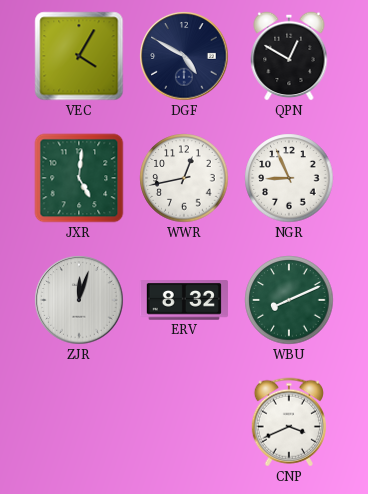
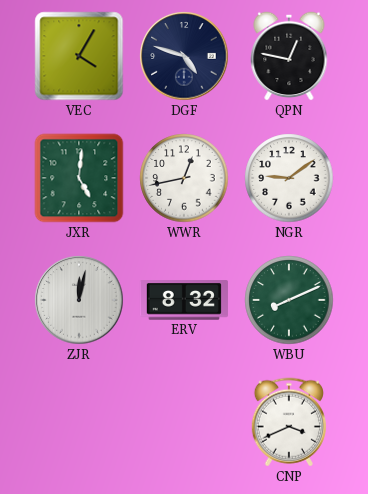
DGF: 4:50 -> 4:48 (184, 56)
QPN: 12:50 -> 12:47 (289, 56)
NGR: 8:56 -> 9:09 (289, 178)
ZJR: 12:03 -> 12:02 (79, 300)
